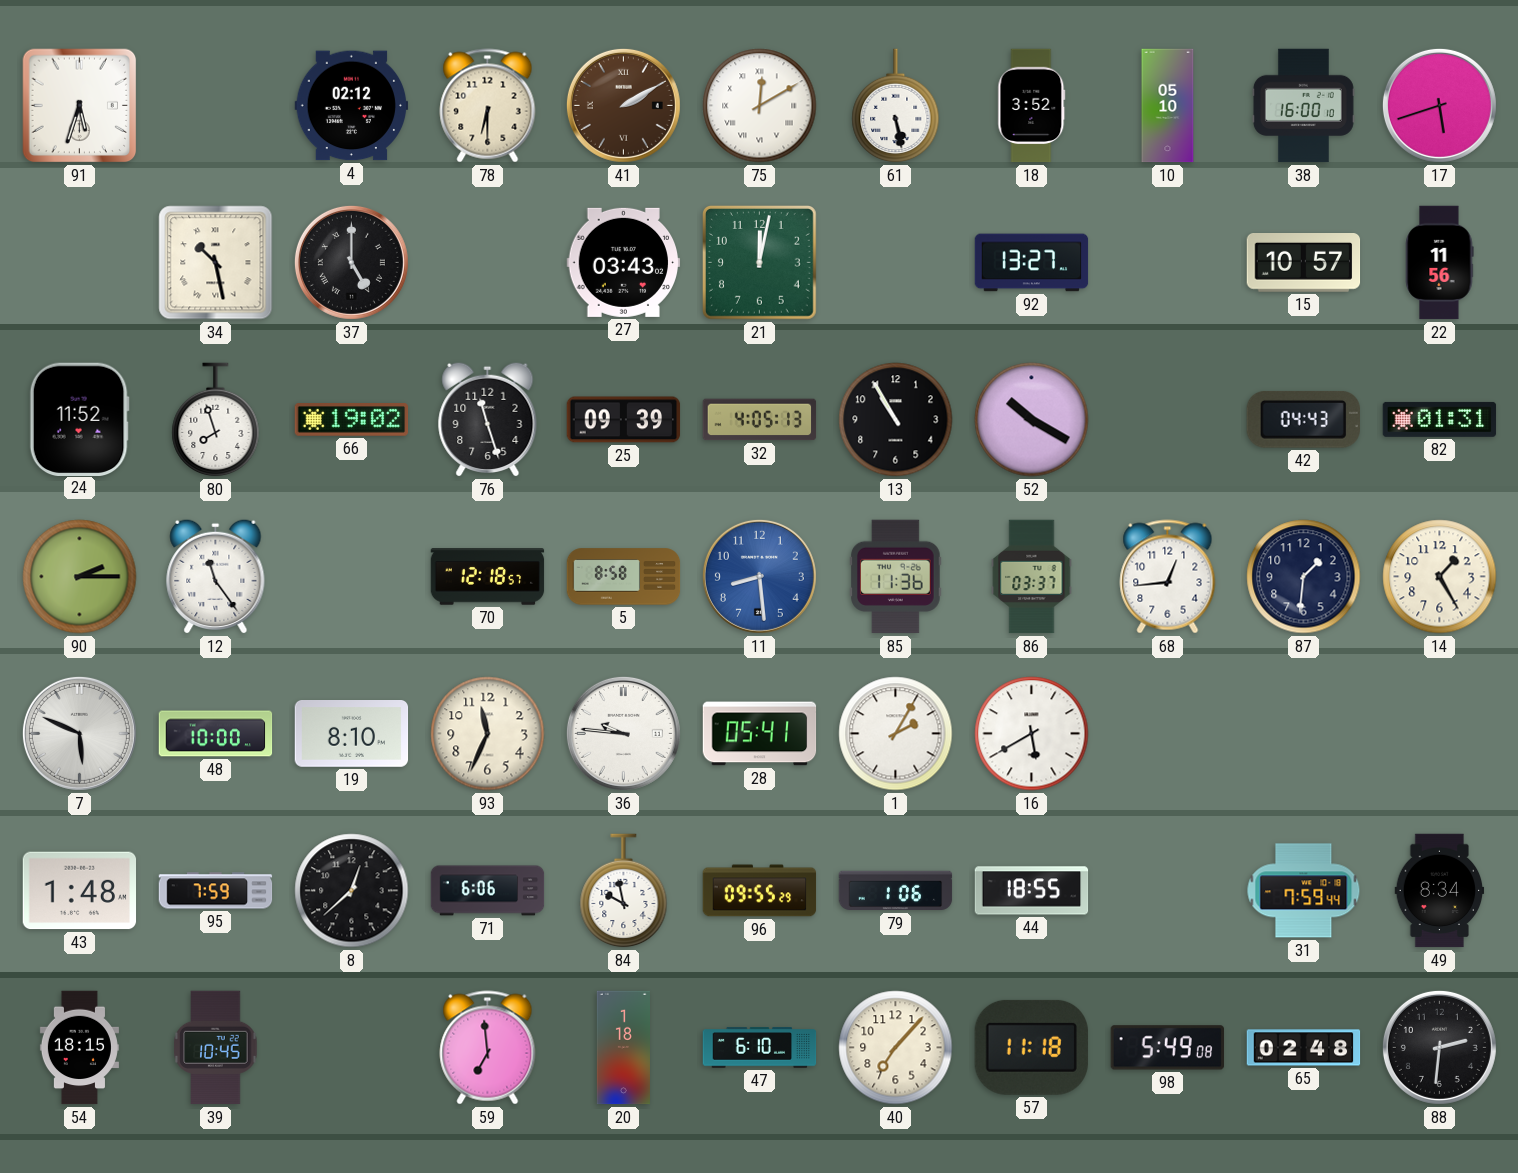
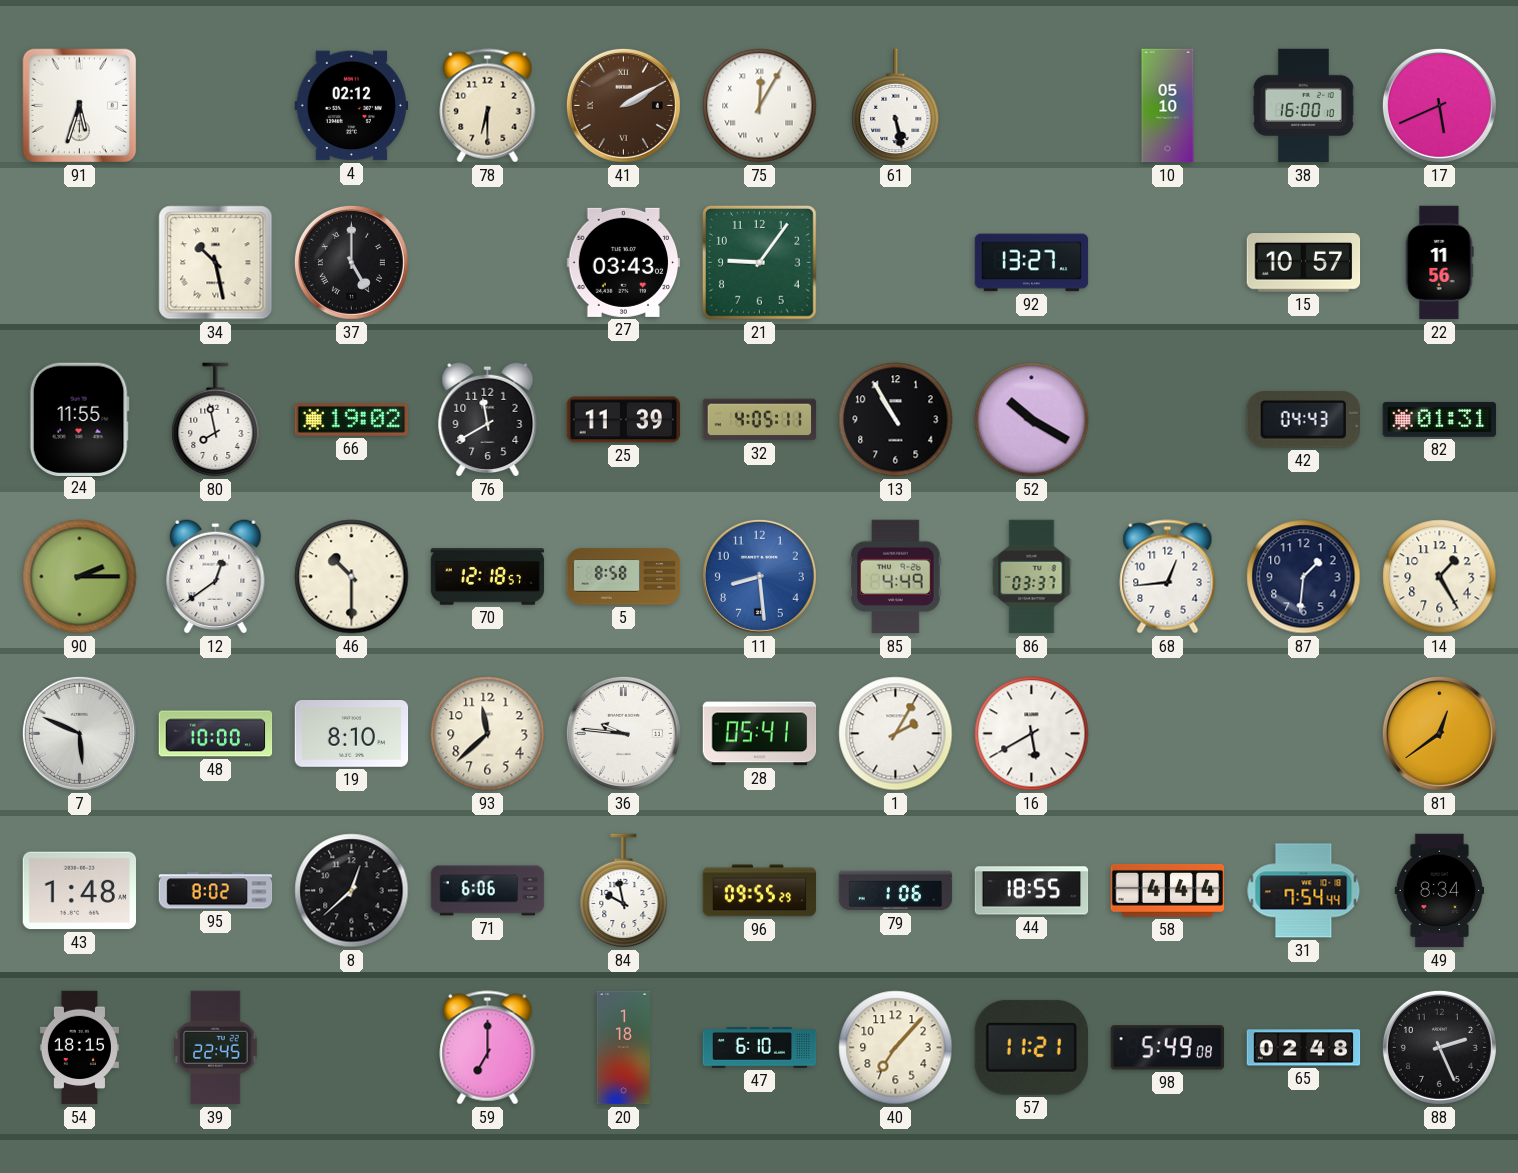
75: 12:10 -> 12:05 (760, 106)
18: 3:52 -> none (1032, 106)
17: 5:42 -> 5:41 (1439, 105)
21: 12:02 -> 9:06 (759, 262)
24: 11:52 -> 11:55 (79, 419)
80: 7:57 -> 7:58 (216, 420)
76: 11:27 -> 11:40 (488, 419)
25: 09:39 -> 11:39 (624, 420)
32: 4:05:13 -> 4:05:11 (760, 420)
12: 11:24 -> 12:39 (216, 576)
46: none -> 10:30 (352, 577)
85: 11:36 -> 4:49 (896, 577)
93: 11:34 -> 11:38 (488, 734)
81: none -> 12:39 (1439, 733)
95: 7:59 -> 8:02 (216, 891)
58: none -> 4:44 (1168, 890)
31: 7:59 -> 7:54 (1304, 891)
39: 10:45 -> 22:45 (216, 1048)
59: 6:59 -> 7:00 (488, 1048)
57: 11:18 -> 11:21 (1031, 1047)
88: 2:31 -> 2:26 (1439, 1047)
